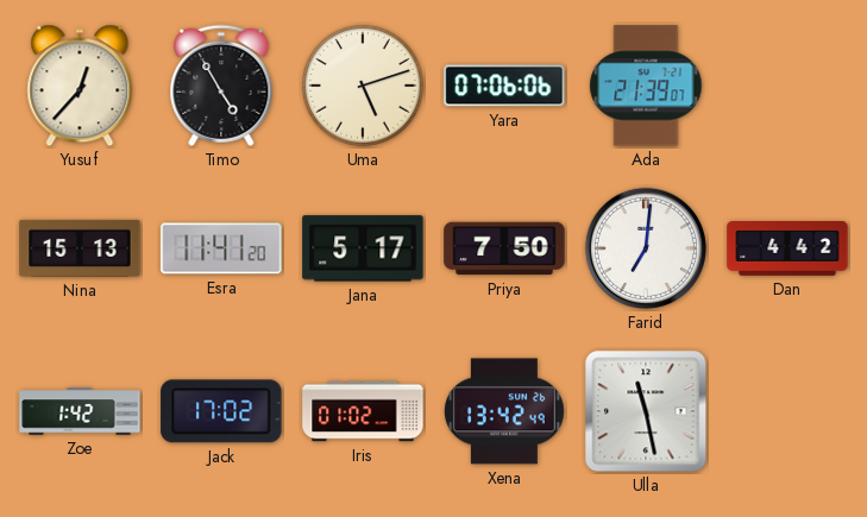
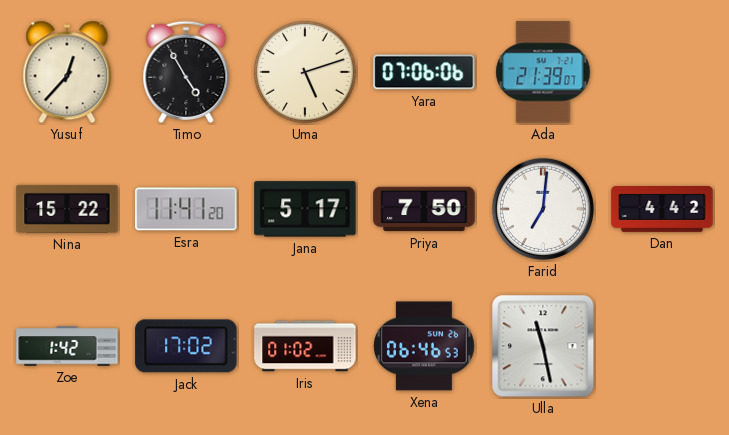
Nina: 15:13 -> 15:22 (67, 209)
Xena: 13:42 -> 06:46 (425, 346)
